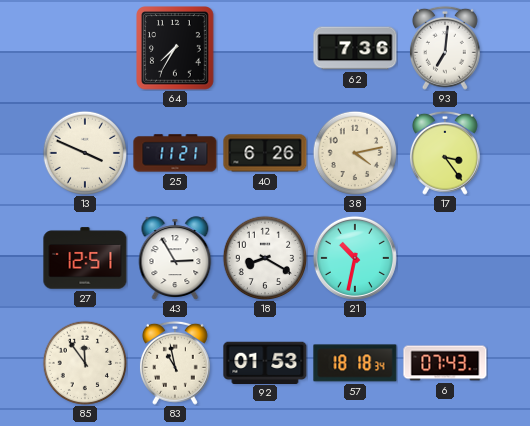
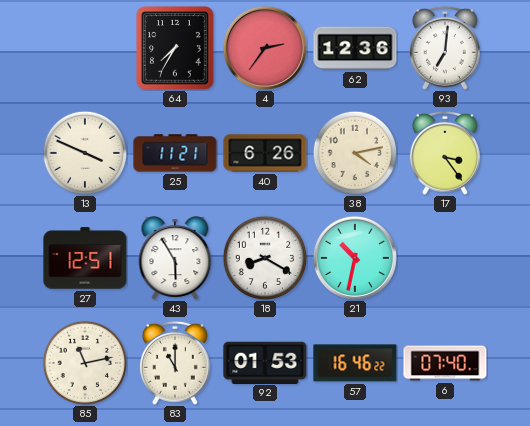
4: none -> 2:36 (265, 48)
62: 7:36 -> 12:36 (355, 48)
43: 2:55 -> 5:55 (175, 258)
85: 11:54 -> 11:13 (85, 363)
83: 10:58 -> 11:00 (175, 363)
57: 18:18 -> 16:46 (355, 363)
6: 07:43 -> 07:40 (445, 363)
